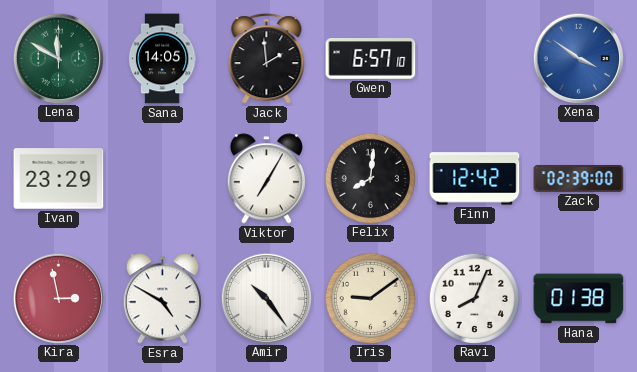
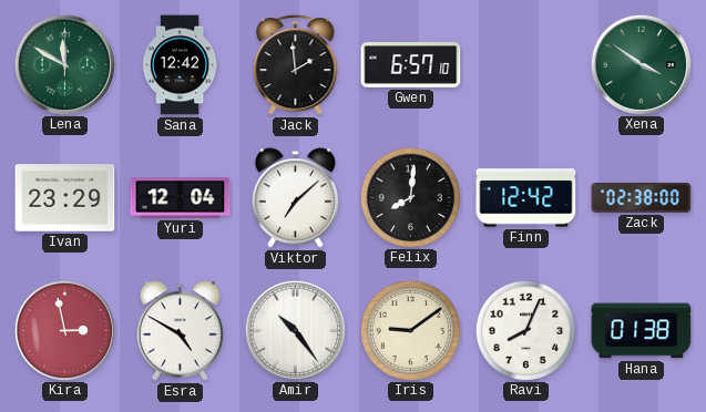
Sana: 14:05 -> 12:42 (180, 65)
Xena dial: blue -> green (641, 64)
Yuri: none -> 12:04 (181, 198)
Viktor: 7:05 -> 7:08 (295, 198)
Zack: 02:39 -> 02:38 (642, 197)
